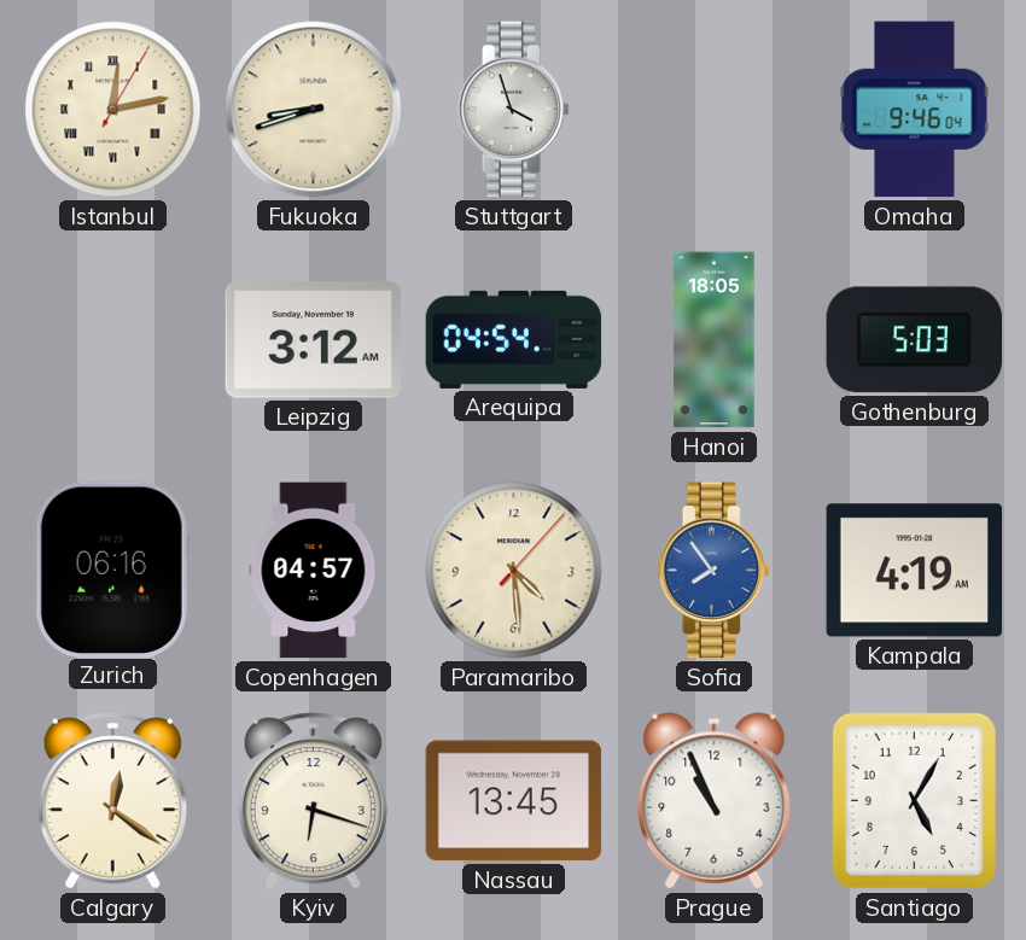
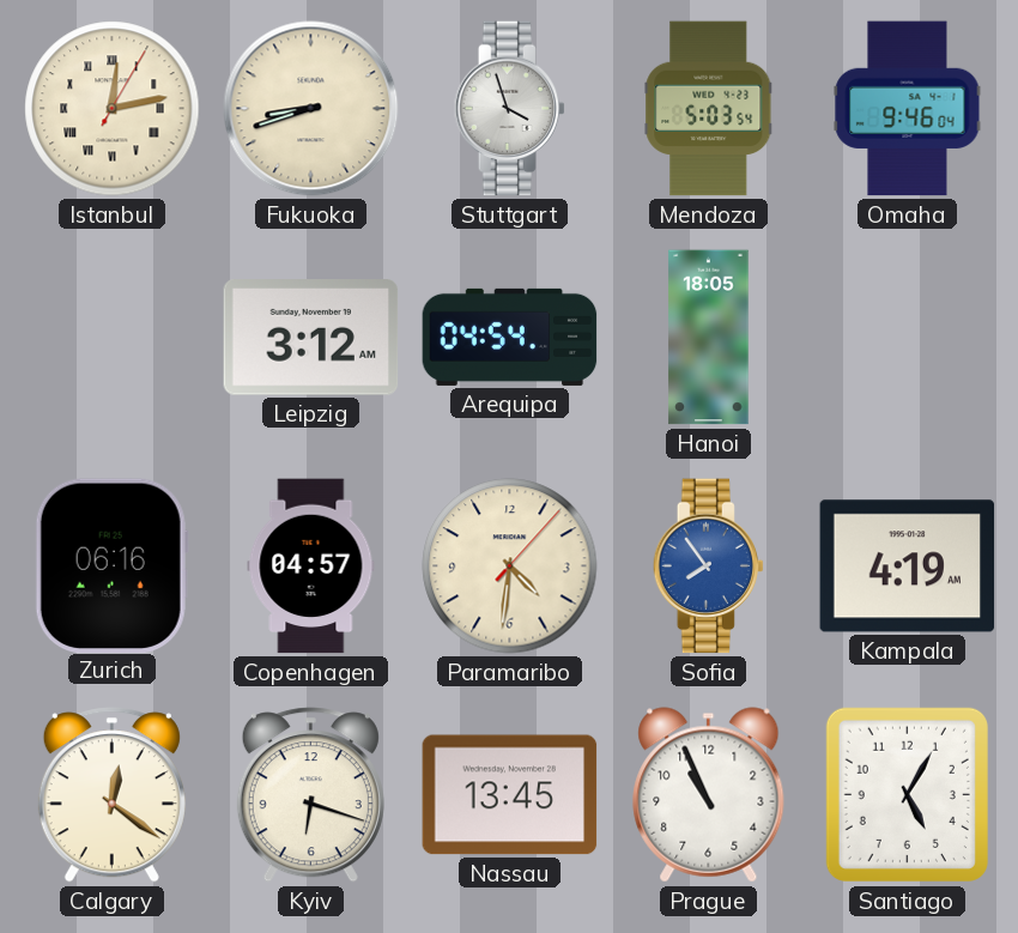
Mendoza: none -> 5:03 (709, 109)
Gothenburg: 5:03 -> none (915, 340)
Paramaribo: 4:29 -> 4:31 (510, 567)
